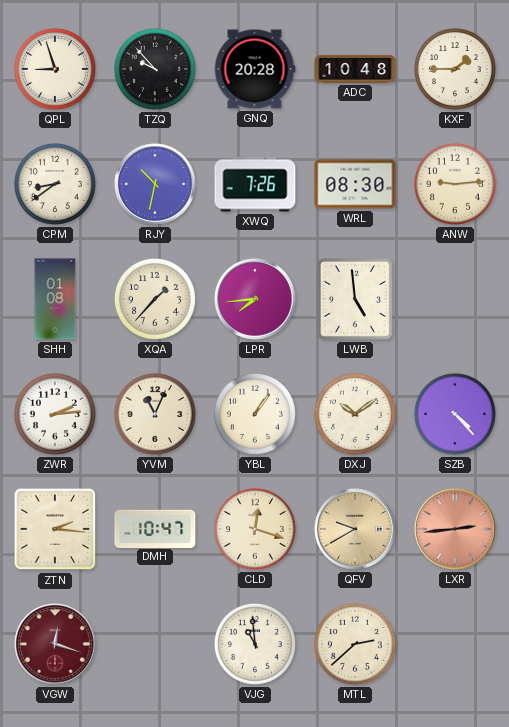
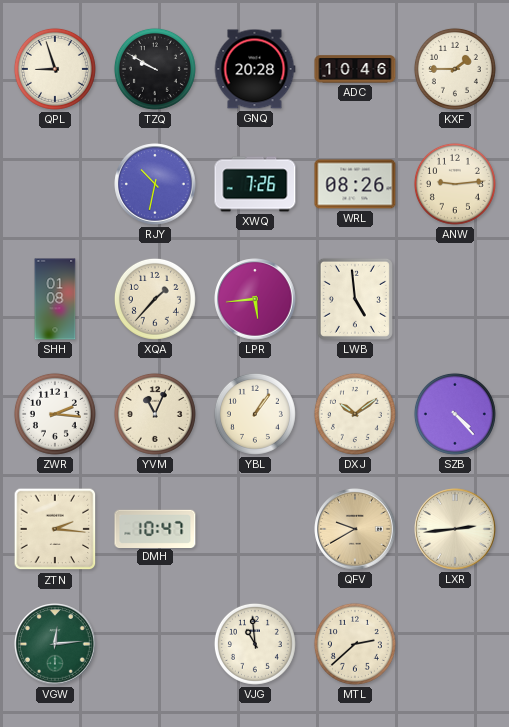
TZQ: 9:53 -> 9:50 (155, 69)
ADC: 10:48 -> 10:46 (355, 69)
CPM: 8:39 -> none (55, 184)
WRL: 08:30 -> 08:26 (355, 184)
LPR: 7:44 -> 5:44 (255, 299)
ZWR: 2:14 -> 2:16 (55, 414)
CLD: 12:18 -> none (255, 529)
LXR dial: salmon -> cream (455, 529)
VGW: 12:18 -> 12:14 (55, 644)
VGW dial: burgundy -> green (55, 644)
